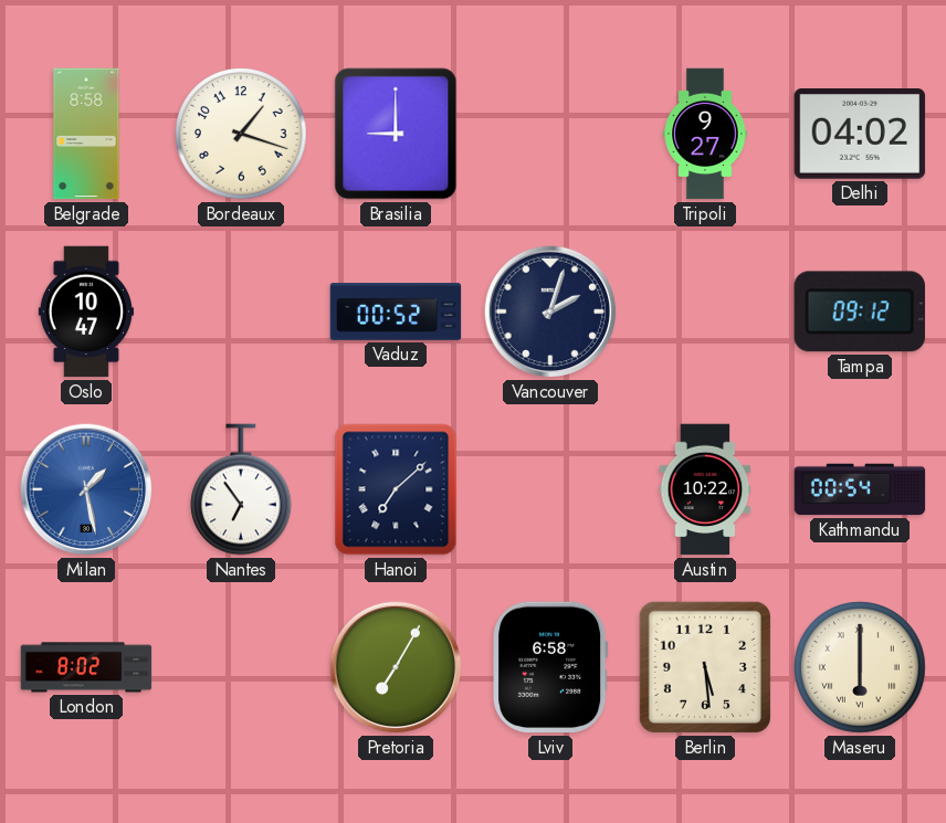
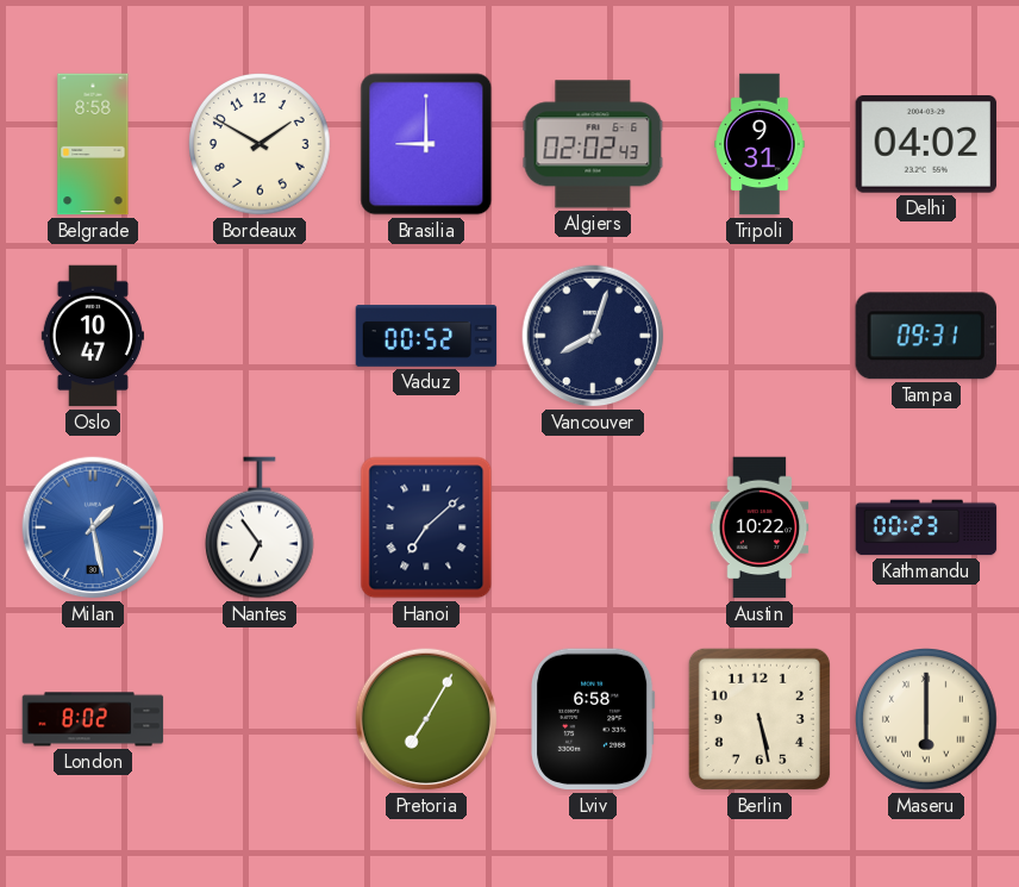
Bordeaux: 1:18 -> 1:50 (261, 145)
Algiers: none -> 02:02 (593, 144)
Tripoli: 9:27 -> 9:31 (759, 144)
Vancouver: 2:03 -> 8:03 (593, 336)
Tampa: 09:12 -> 09:31 (926, 336)
Kathmandu: 00:54 -> 00:23 (926, 527)
Berlin: 5:29 -> 5:28 (759, 719)
